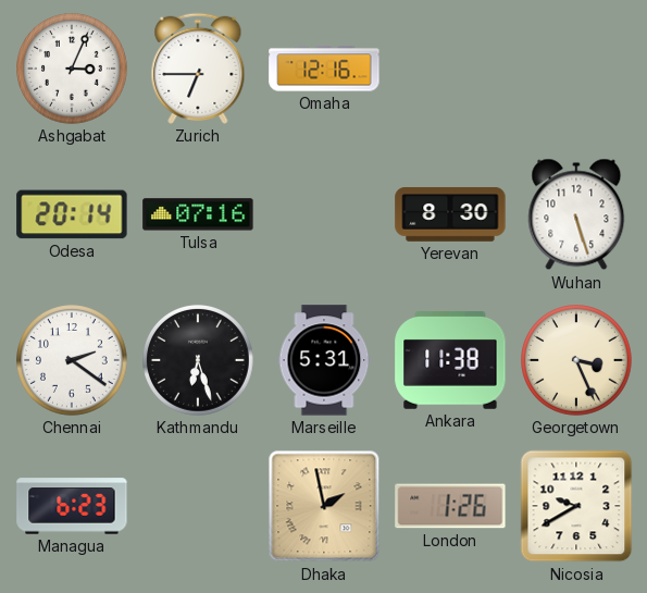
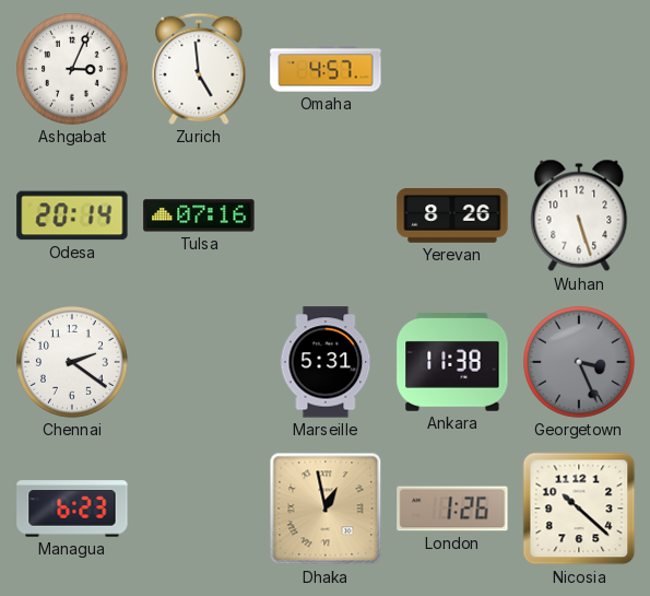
Zurich: 6:45 -> 4:59 (199, 69)
Omaha: 12:16 -> 4:57 (326, 69)
Yerevan: 8:30 -> 8:26 (452, 217)
Kathmandu: 6:27 -> none (199, 361)
Georgetown dial: cream -> grey (580, 363)
Dhaka: 1:58 -> 12:58 (326, 509)
Nicosia: 9:40 -> 10:22 (579, 509)
